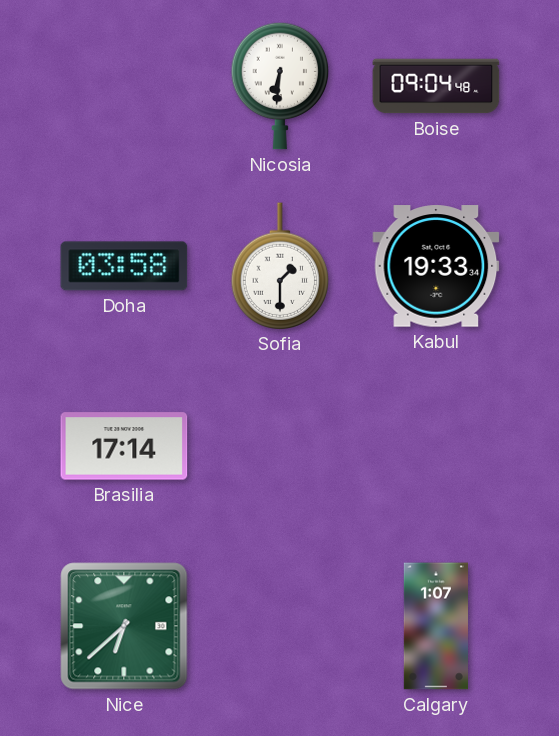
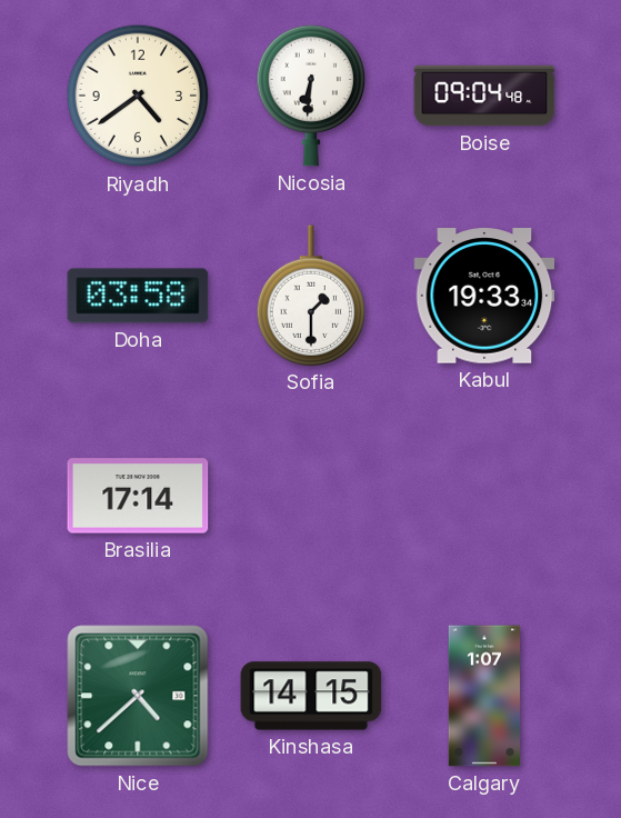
Riyadh: none -> 4:39 (138, 96)
Nice: 6:38 -> 4:38 (138, 696)
Kinshasa: none -> 14:15 (311, 696)
